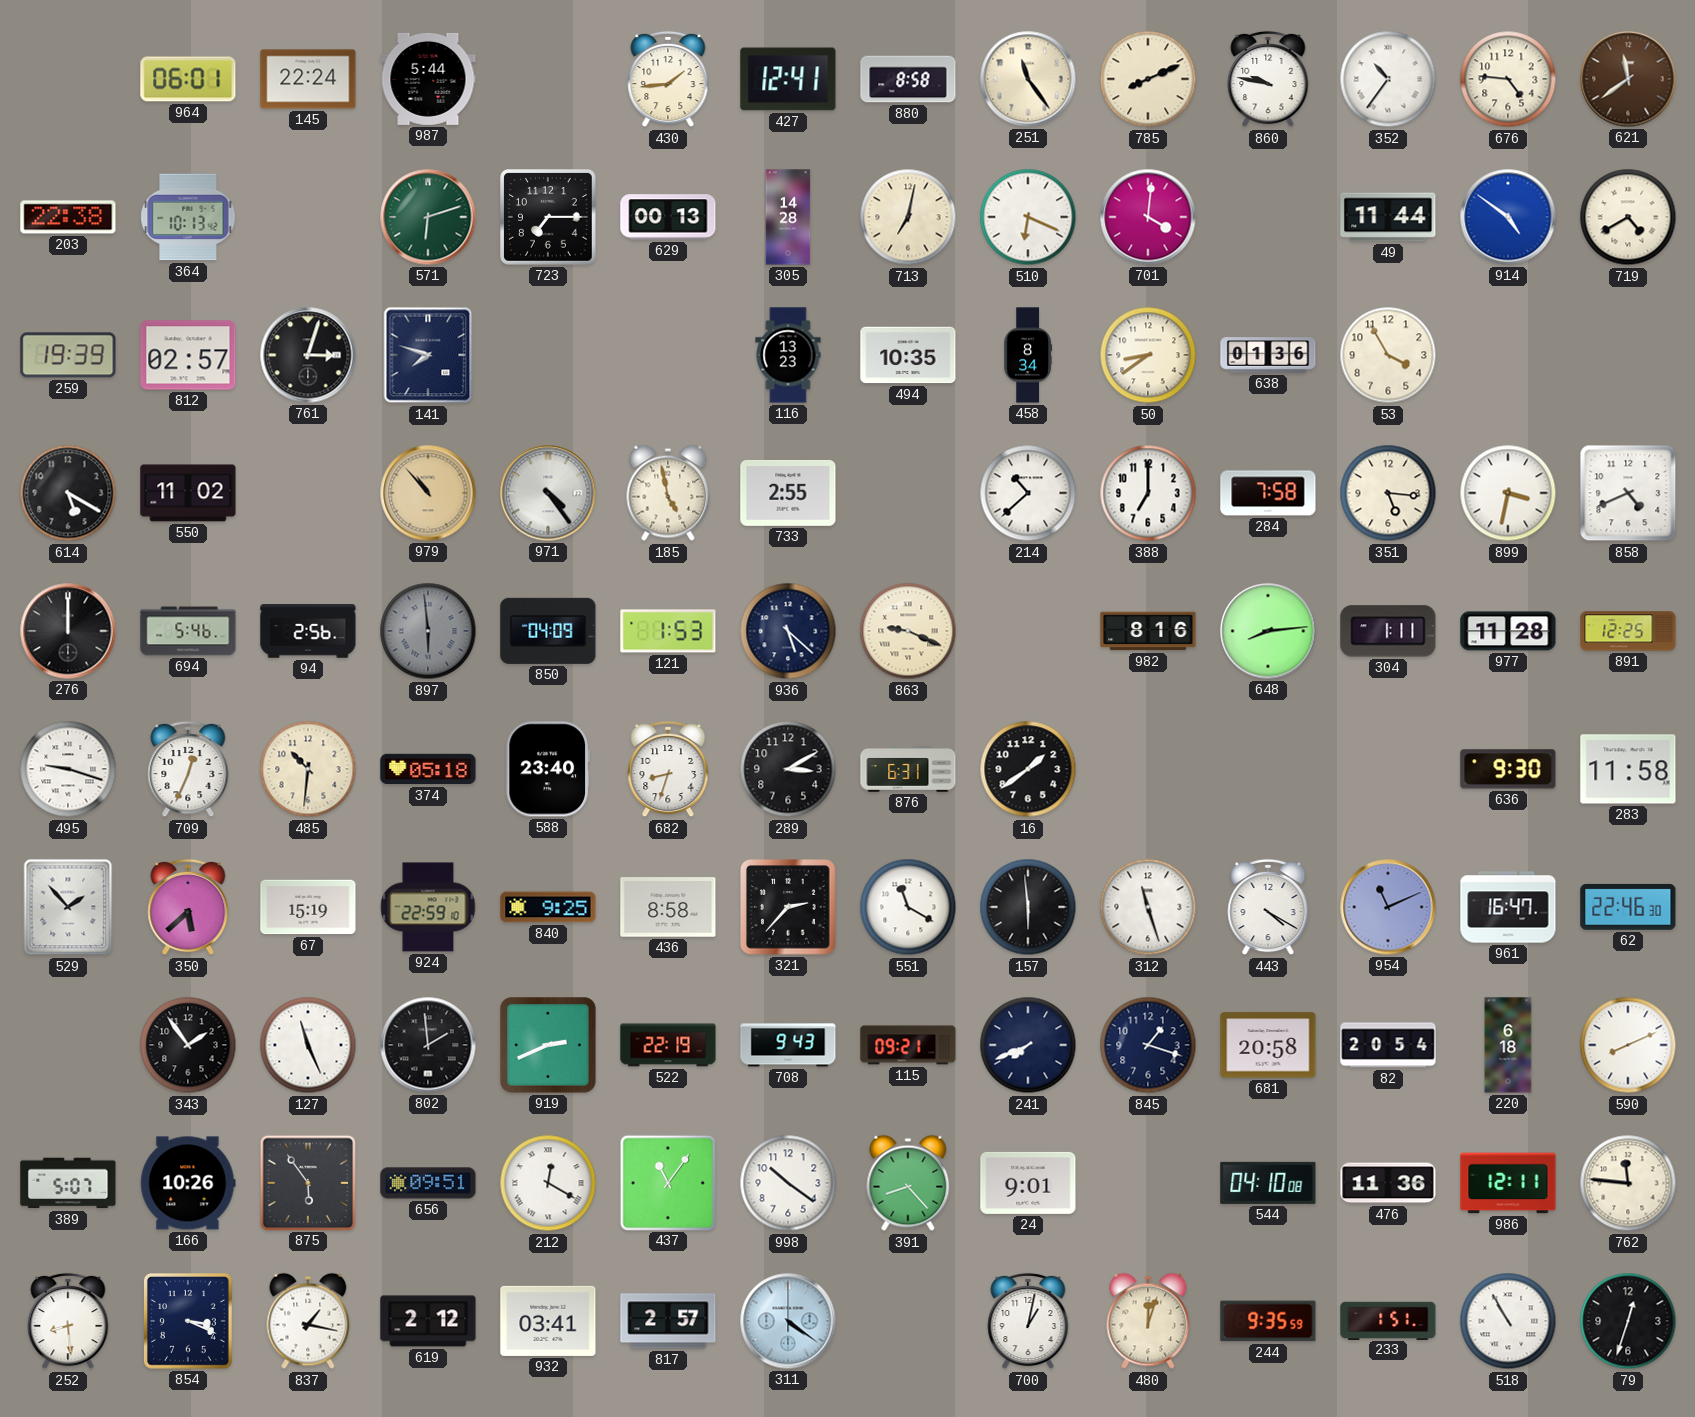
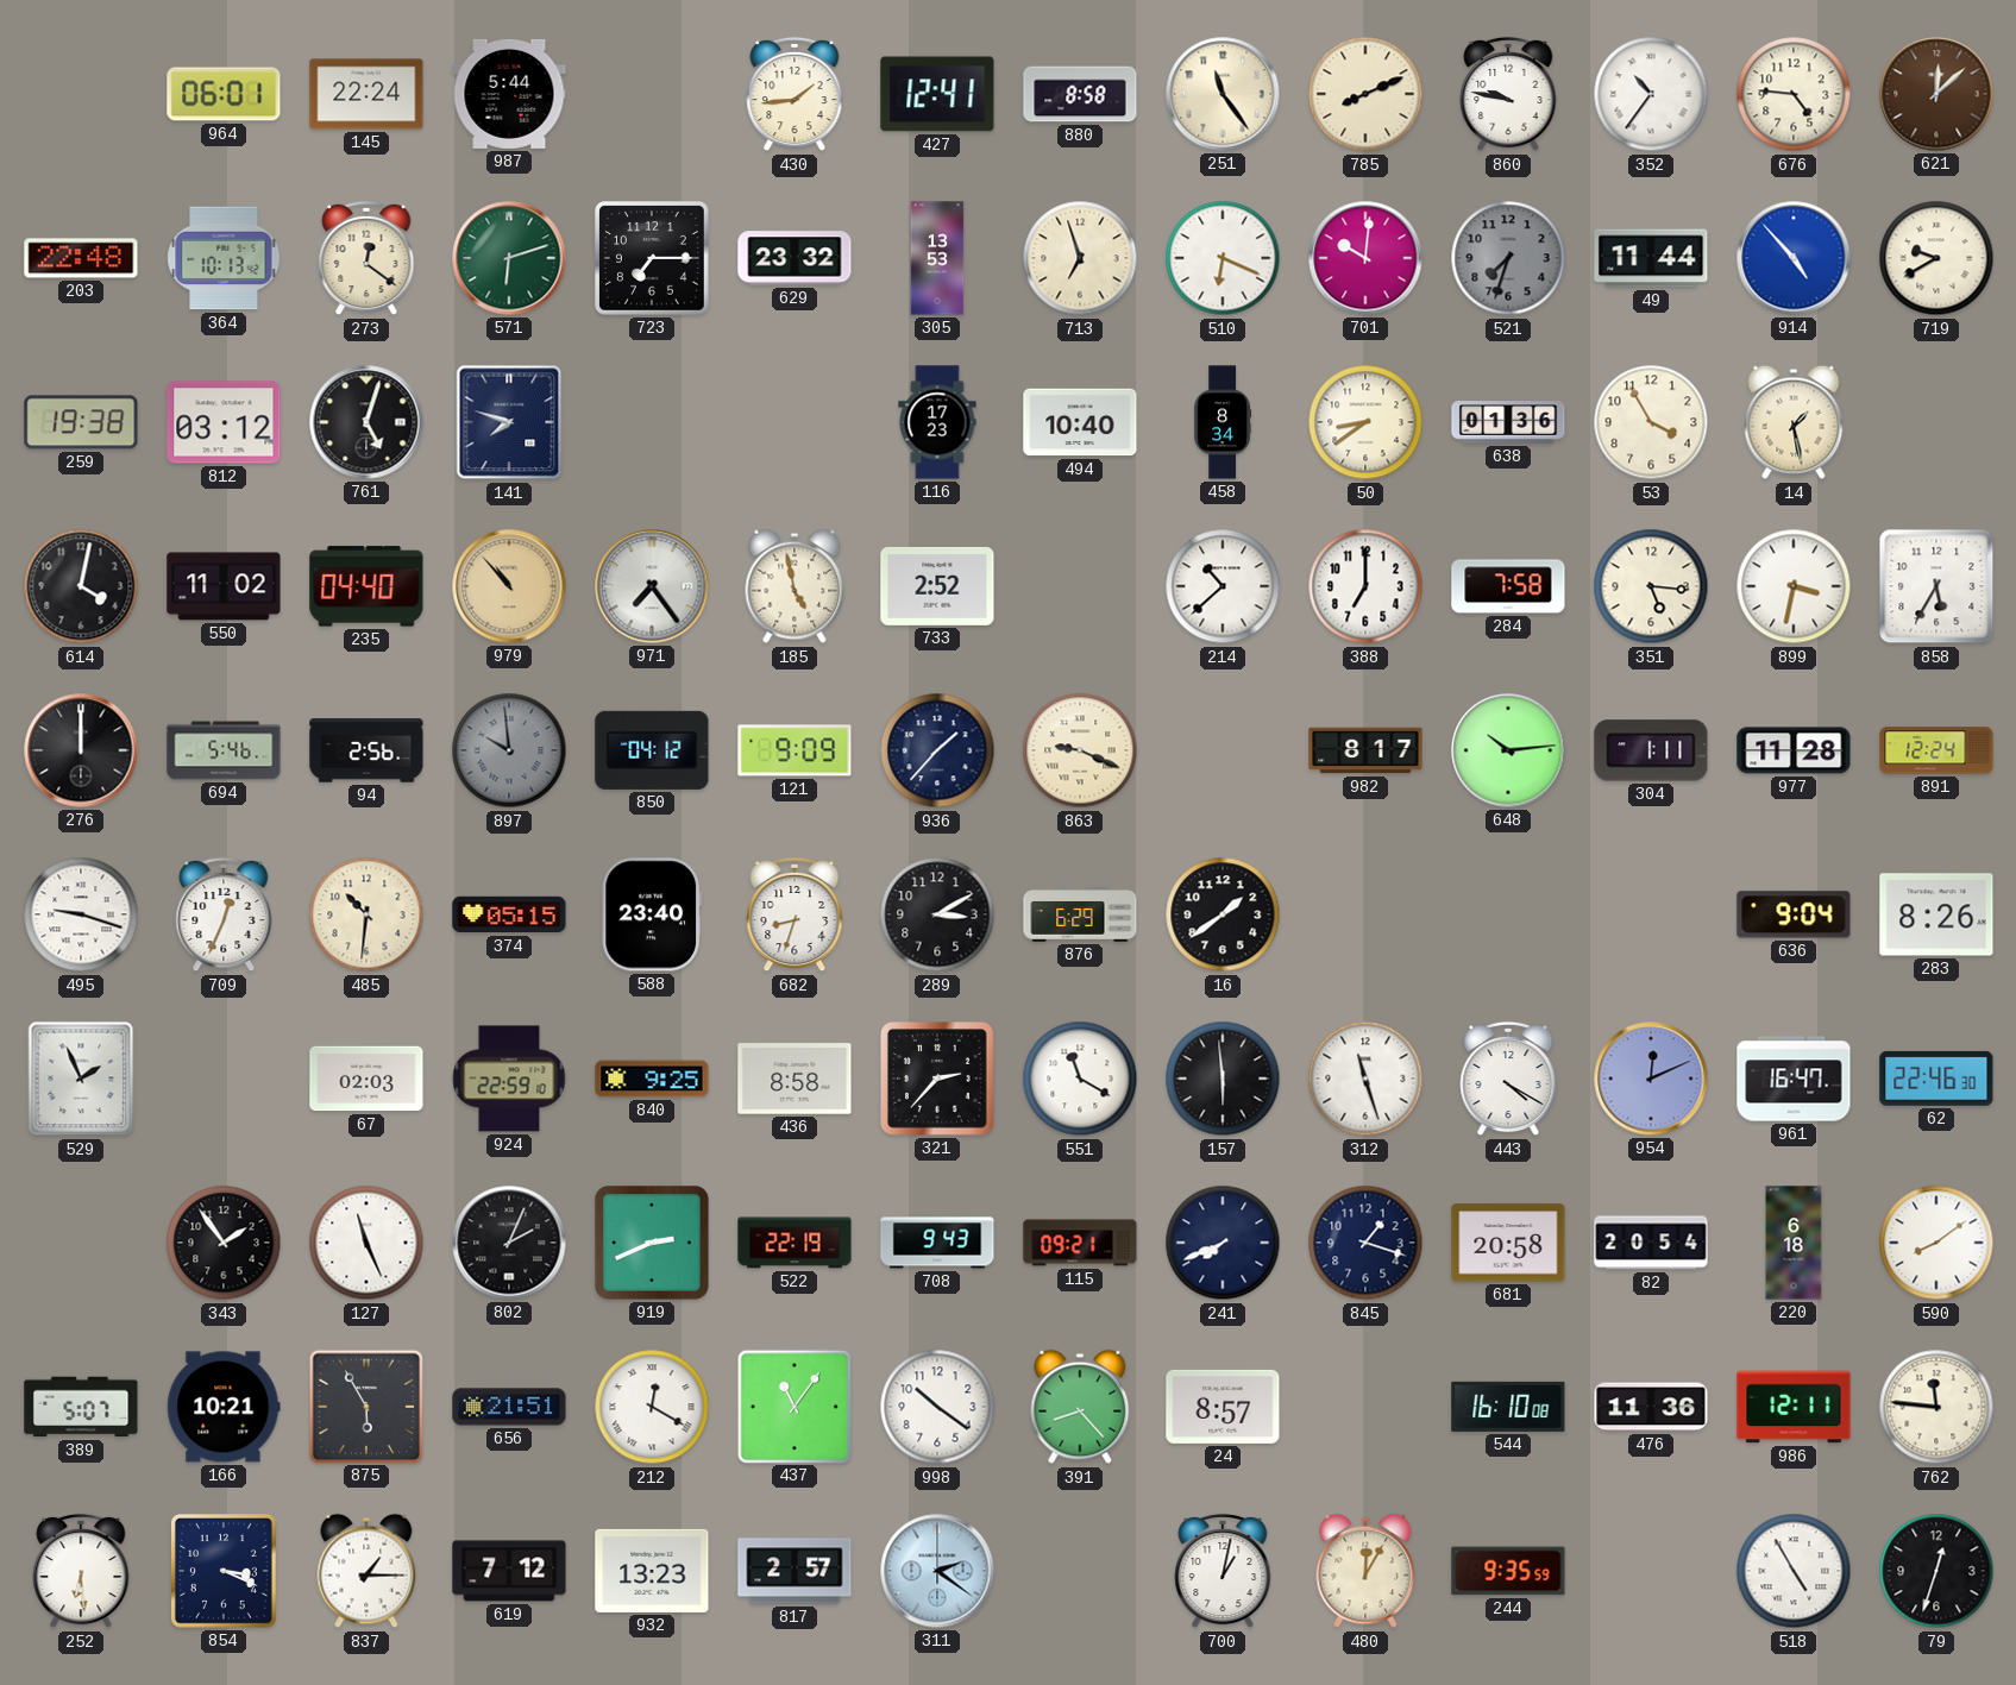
621: 11:39 -> 12:08 (1936, 94)
203: 22:38 -> 22:48 (81, 258)
273: none -> 12:21 (366, 258)
629: 00:13 -> 23:32 (795, 258)
305: 14:28 -> 13:53 (937, 258)
713: 7:02 -> 6:57 (1080, 258)
701: 4:01 -> 10:01 (1365, 258)
521: none -> 7:33 (1508, 258)
914: 4:51 -> 4:53 (1794, 258)
719: 4:40 -> 9:40 (1936, 258)
259: 19:39 -> 19:38 (81, 422)
812: 02:57 -> 03:12 (224, 422)
761: 3:03 -> 5:03 (366, 422)
116: 13:23 -> 17:23 (937, 422)
494: 10:35 -> 10:40 (1080, 422)
14: none -> 1:28 (1794, 422)
614: 5:20 -> 4:02 (81, 586)
235: none -> 04:40 (366, 586)
971: 4:24 -> 7:24 (652, 586)
733: 2:55 -> 2:52 (937, 586)
858: 4:41 -> 5:35 (1936, 586)
897: 5:59 -> 9:59 (509, 750)
850: 04:09 -> 04:12 (652, 750)
121: 1:53 -> 9:09 (795, 750)
936: 5:22 -> 1:37 (937, 750)
982: 8:16 -> 8:17 (1365, 750)
648: 8:14 -> 10:14 (1508, 750)
891: 12:25 -> 12:24 (1936, 750)
374: 05:18 -> 05:15 (509, 914)
876: 6:31 -> 6:29 (1080, 914)
636: 9:30 -> 9:04 (1794, 914)
283: 11:58 -> 8:26 (1936, 914)
529: 1:53 -> 1:56 (81, 1079)
350: 5:38 -> none (188, 907)
67: 15:19 -> 02:03 (366, 1079)
954: 11:11 -> 12:11 (1651, 1079)
802: 1:59 -> 2:04 (509, 1243)
590: 8:11 -> 8:09 (1936, 1243)
166: 10:26 -> 10:21 (224, 1407)
875: 5:54 -> 5:55 (365, 1406)
656: 09:51 -> 21:51 (509, 1407)
24: 9:01 -> 8:57 (1223, 1407)
544: 04:10 -> 16:10 (1508, 1407)
252: 8:29 -> 6:29 (81, 1571)
837: 1:17 -> 1:15 (366, 1571)
619: 2:12 -> 7:12 (509, 1571)
932: 03:41 -> 13:23 (652, 1571)
311: 4:21 -> 2:21 (937, 1571)
480: 12:03 -> 12:05 (1365, 1571)
233: 1:51 -> none (1388, 1320)
518: 10:55 -> 4:55 (1794, 1571)
